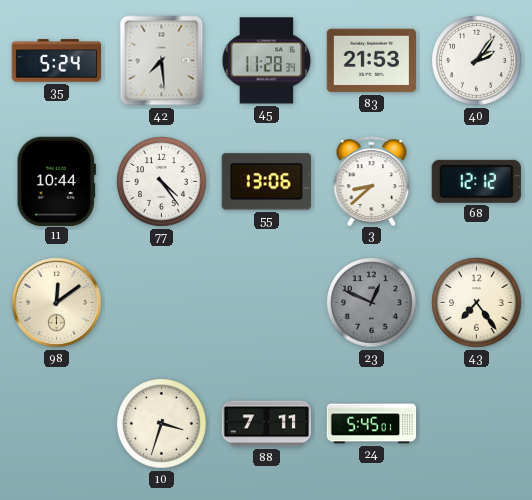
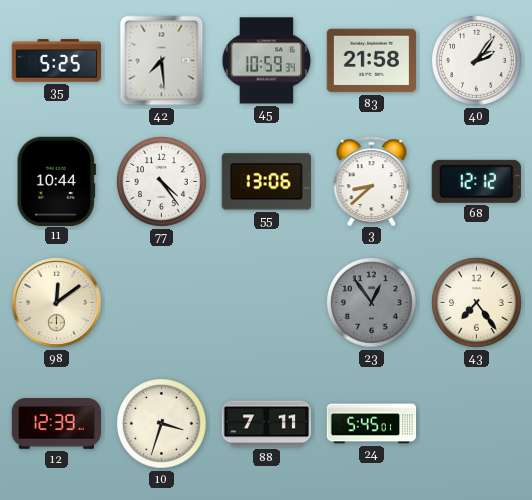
35: 5:24 -> 5:25 (57, 61)
45: 11:28 -> 10:59 (267, 61)
83: 21:53 -> 21:58 (371, 61)
23: 12:49 -> 12:54 (372, 303)
12: none -> 12:39 (56, 424)
